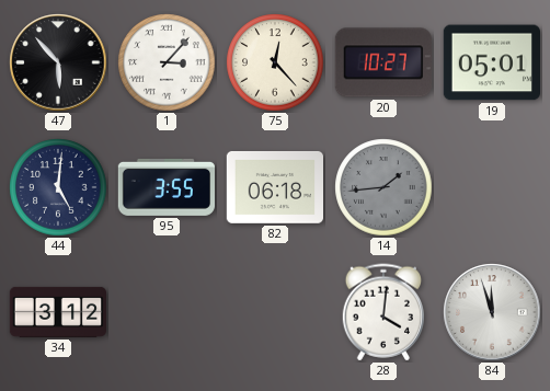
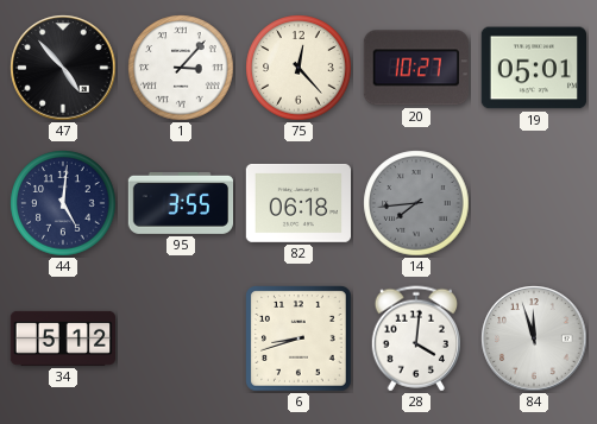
47: 5:53 -> 4:53 (63, 68)
14: 1:44 -> 7:44 (416, 203)
34: 3:12 -> 5:12 (62, 338)
6: none -> 8:42 (298, 338)
